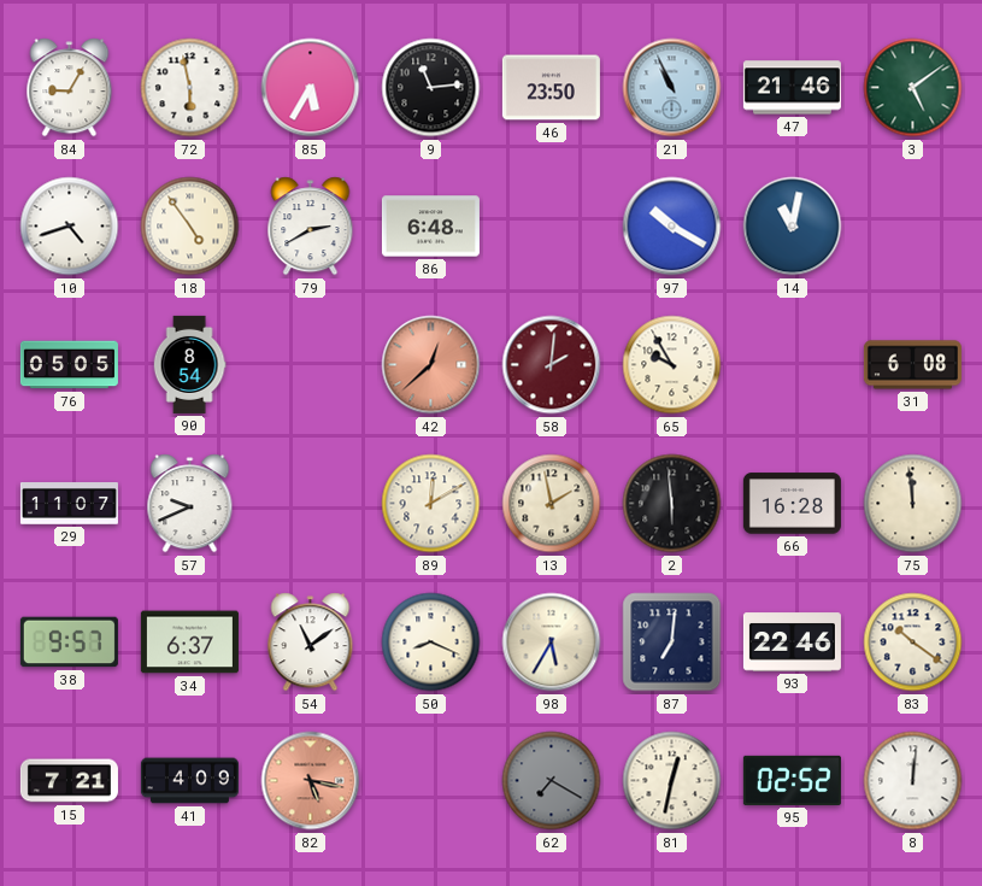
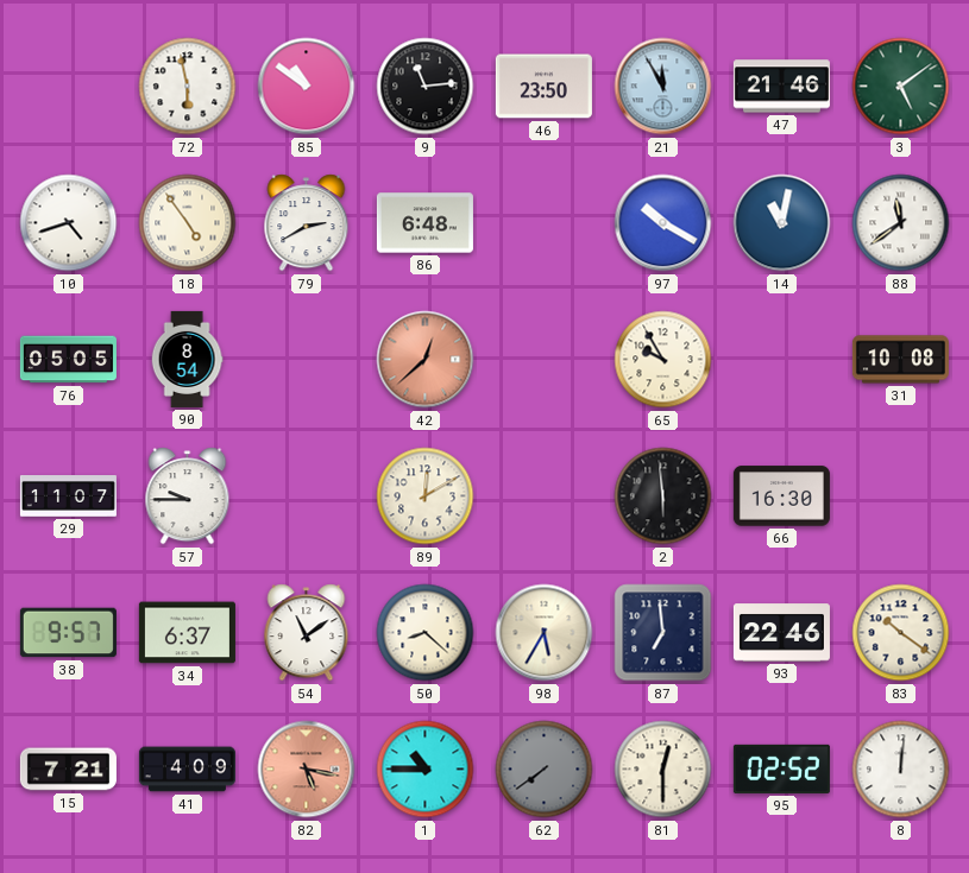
84: 9:05 -> none (70, 88)
85: 5:35 -> 10:51 (307, 87)
21: 10:56 -> 11:55 (663, 87)
88: none -> 11:39 (901, 223)
58: 2:01 -> none (552, 365)
31: 6:08 -> 10:08 (900, 360)
57: 9:41 -> 9:45 (188, 496)
13: 1:58 -> none (552, 504)
66: 16:28 -> 16:30 (781, 496)
75: 11:59 -> none (913, 504)
50: 8:19 -> 8:22 (426, 633)
87: 7:01 -> 6:59 (663, 633)
1: none -> 10:45 (426, 770)
62: 7:20 -> 7:39 (545, 770)
81: 12:32 -> 12:30 (663, 770)
